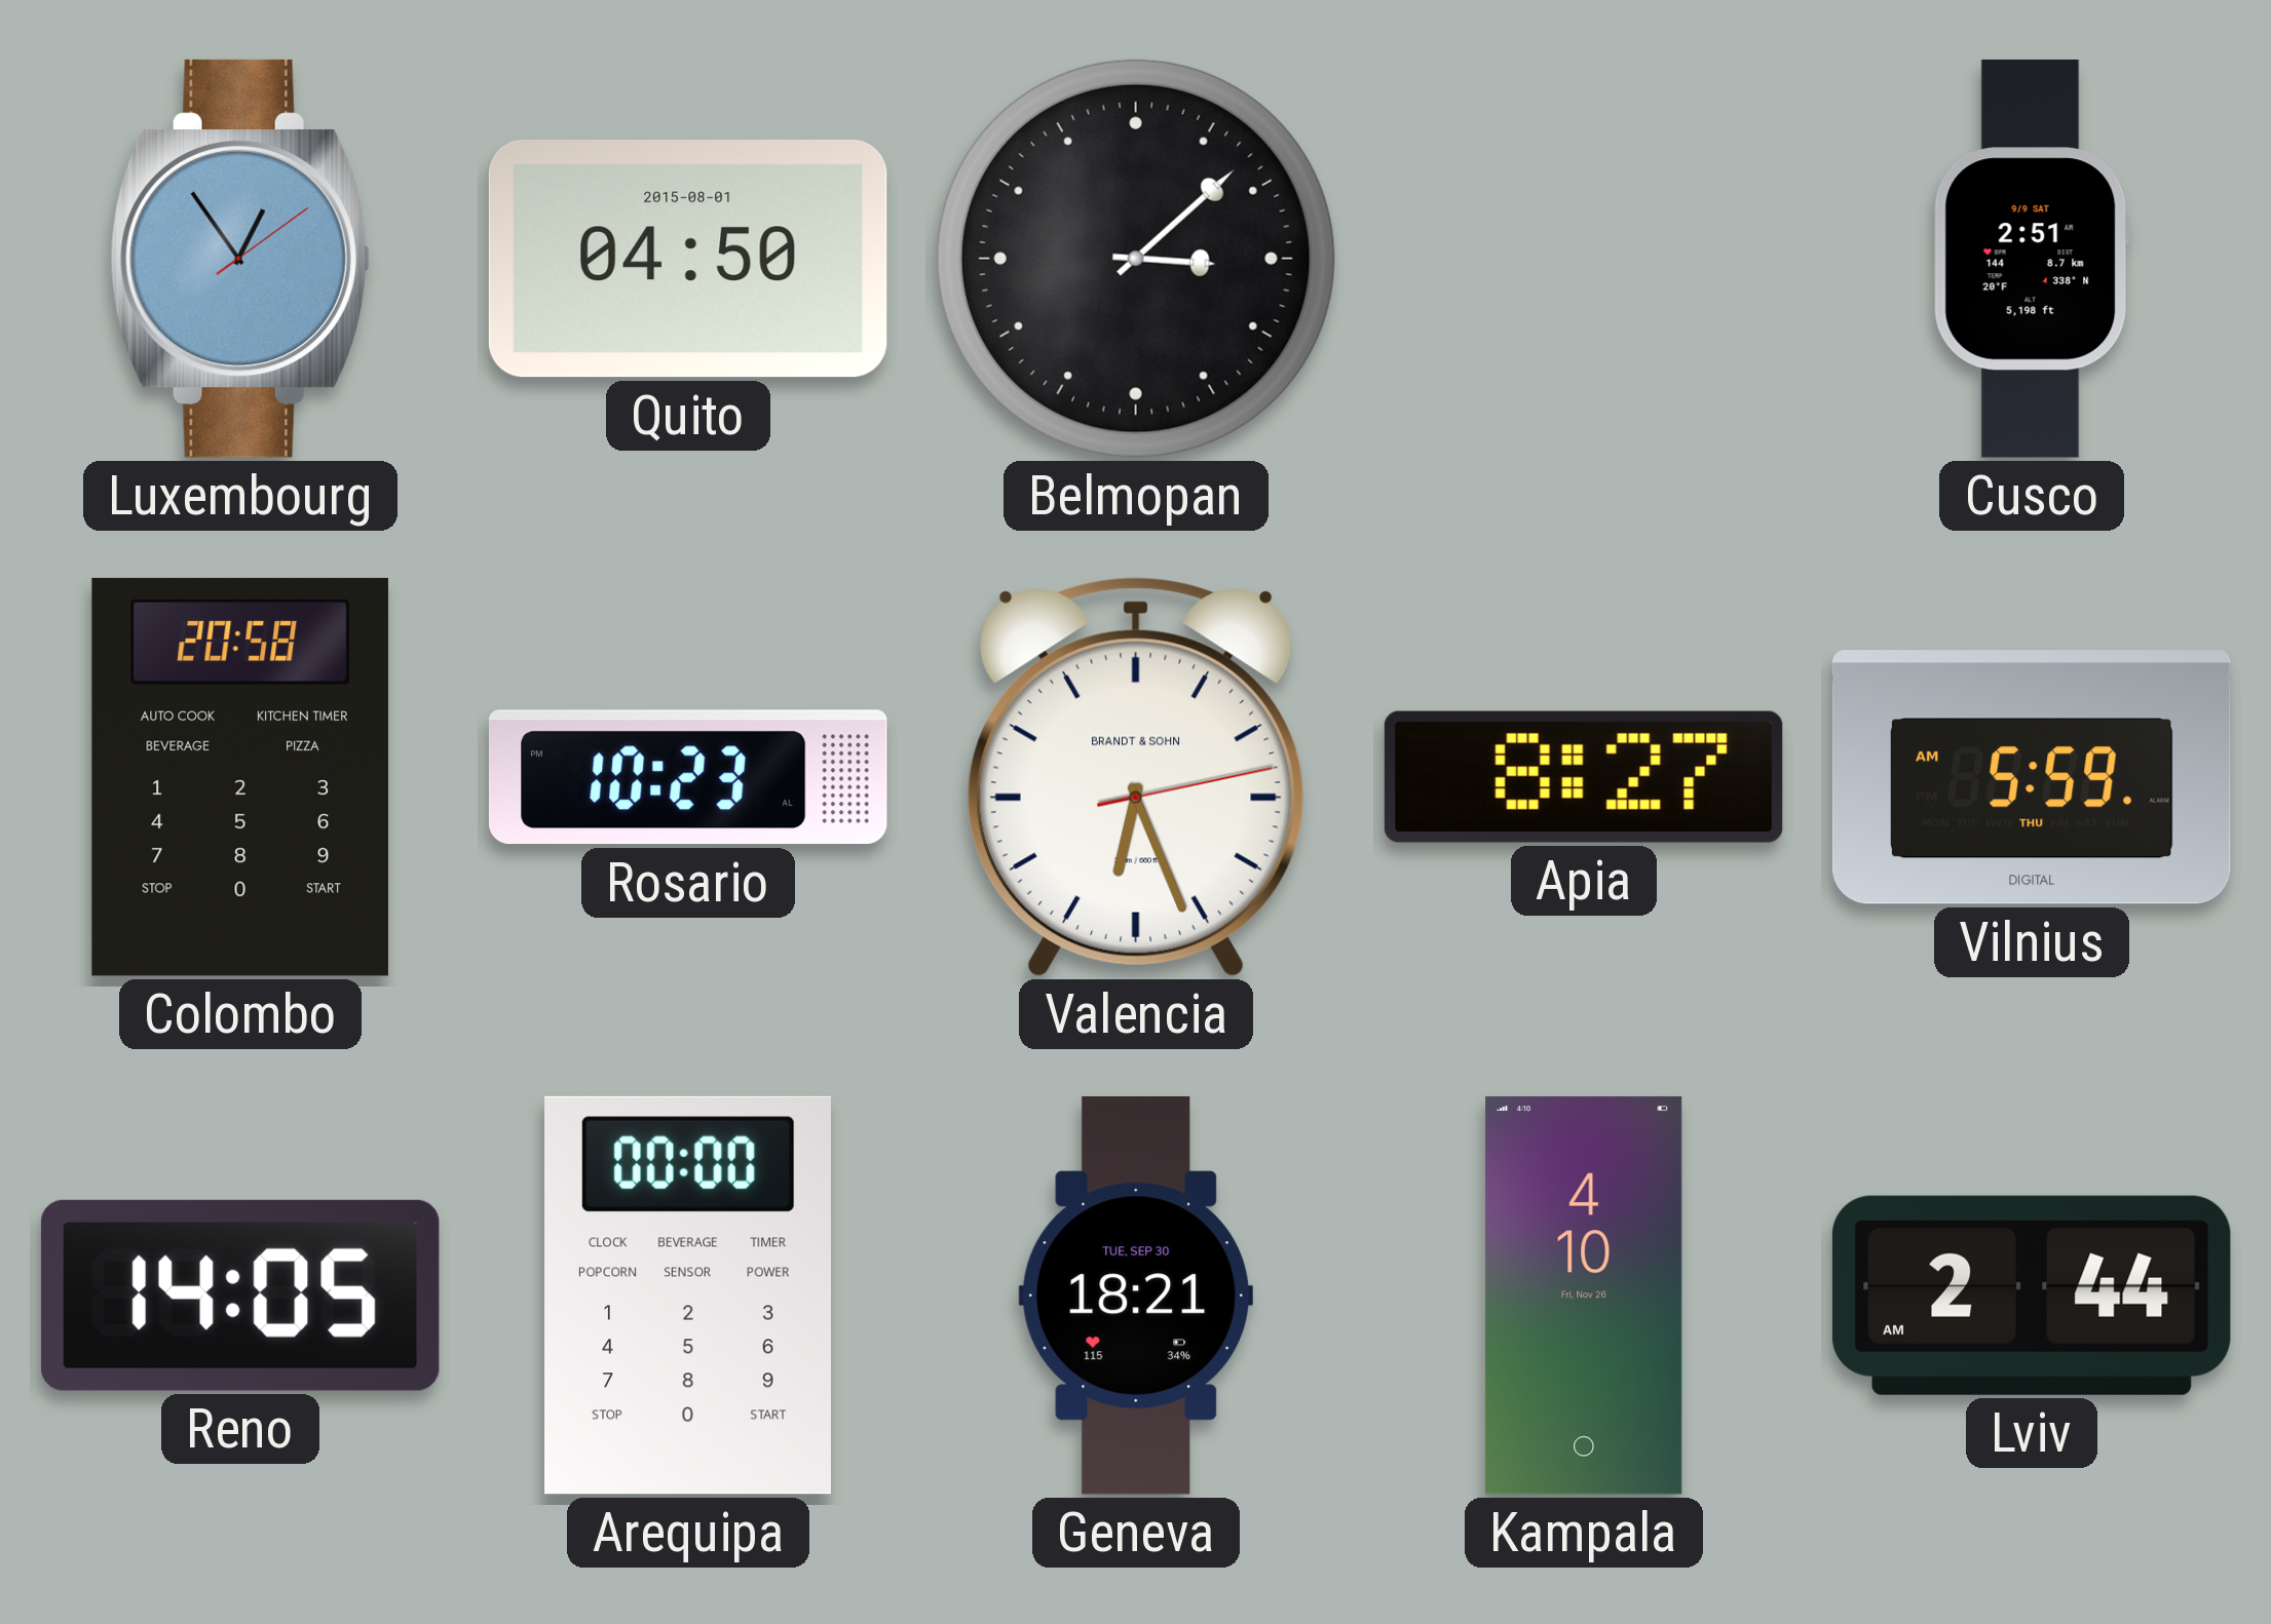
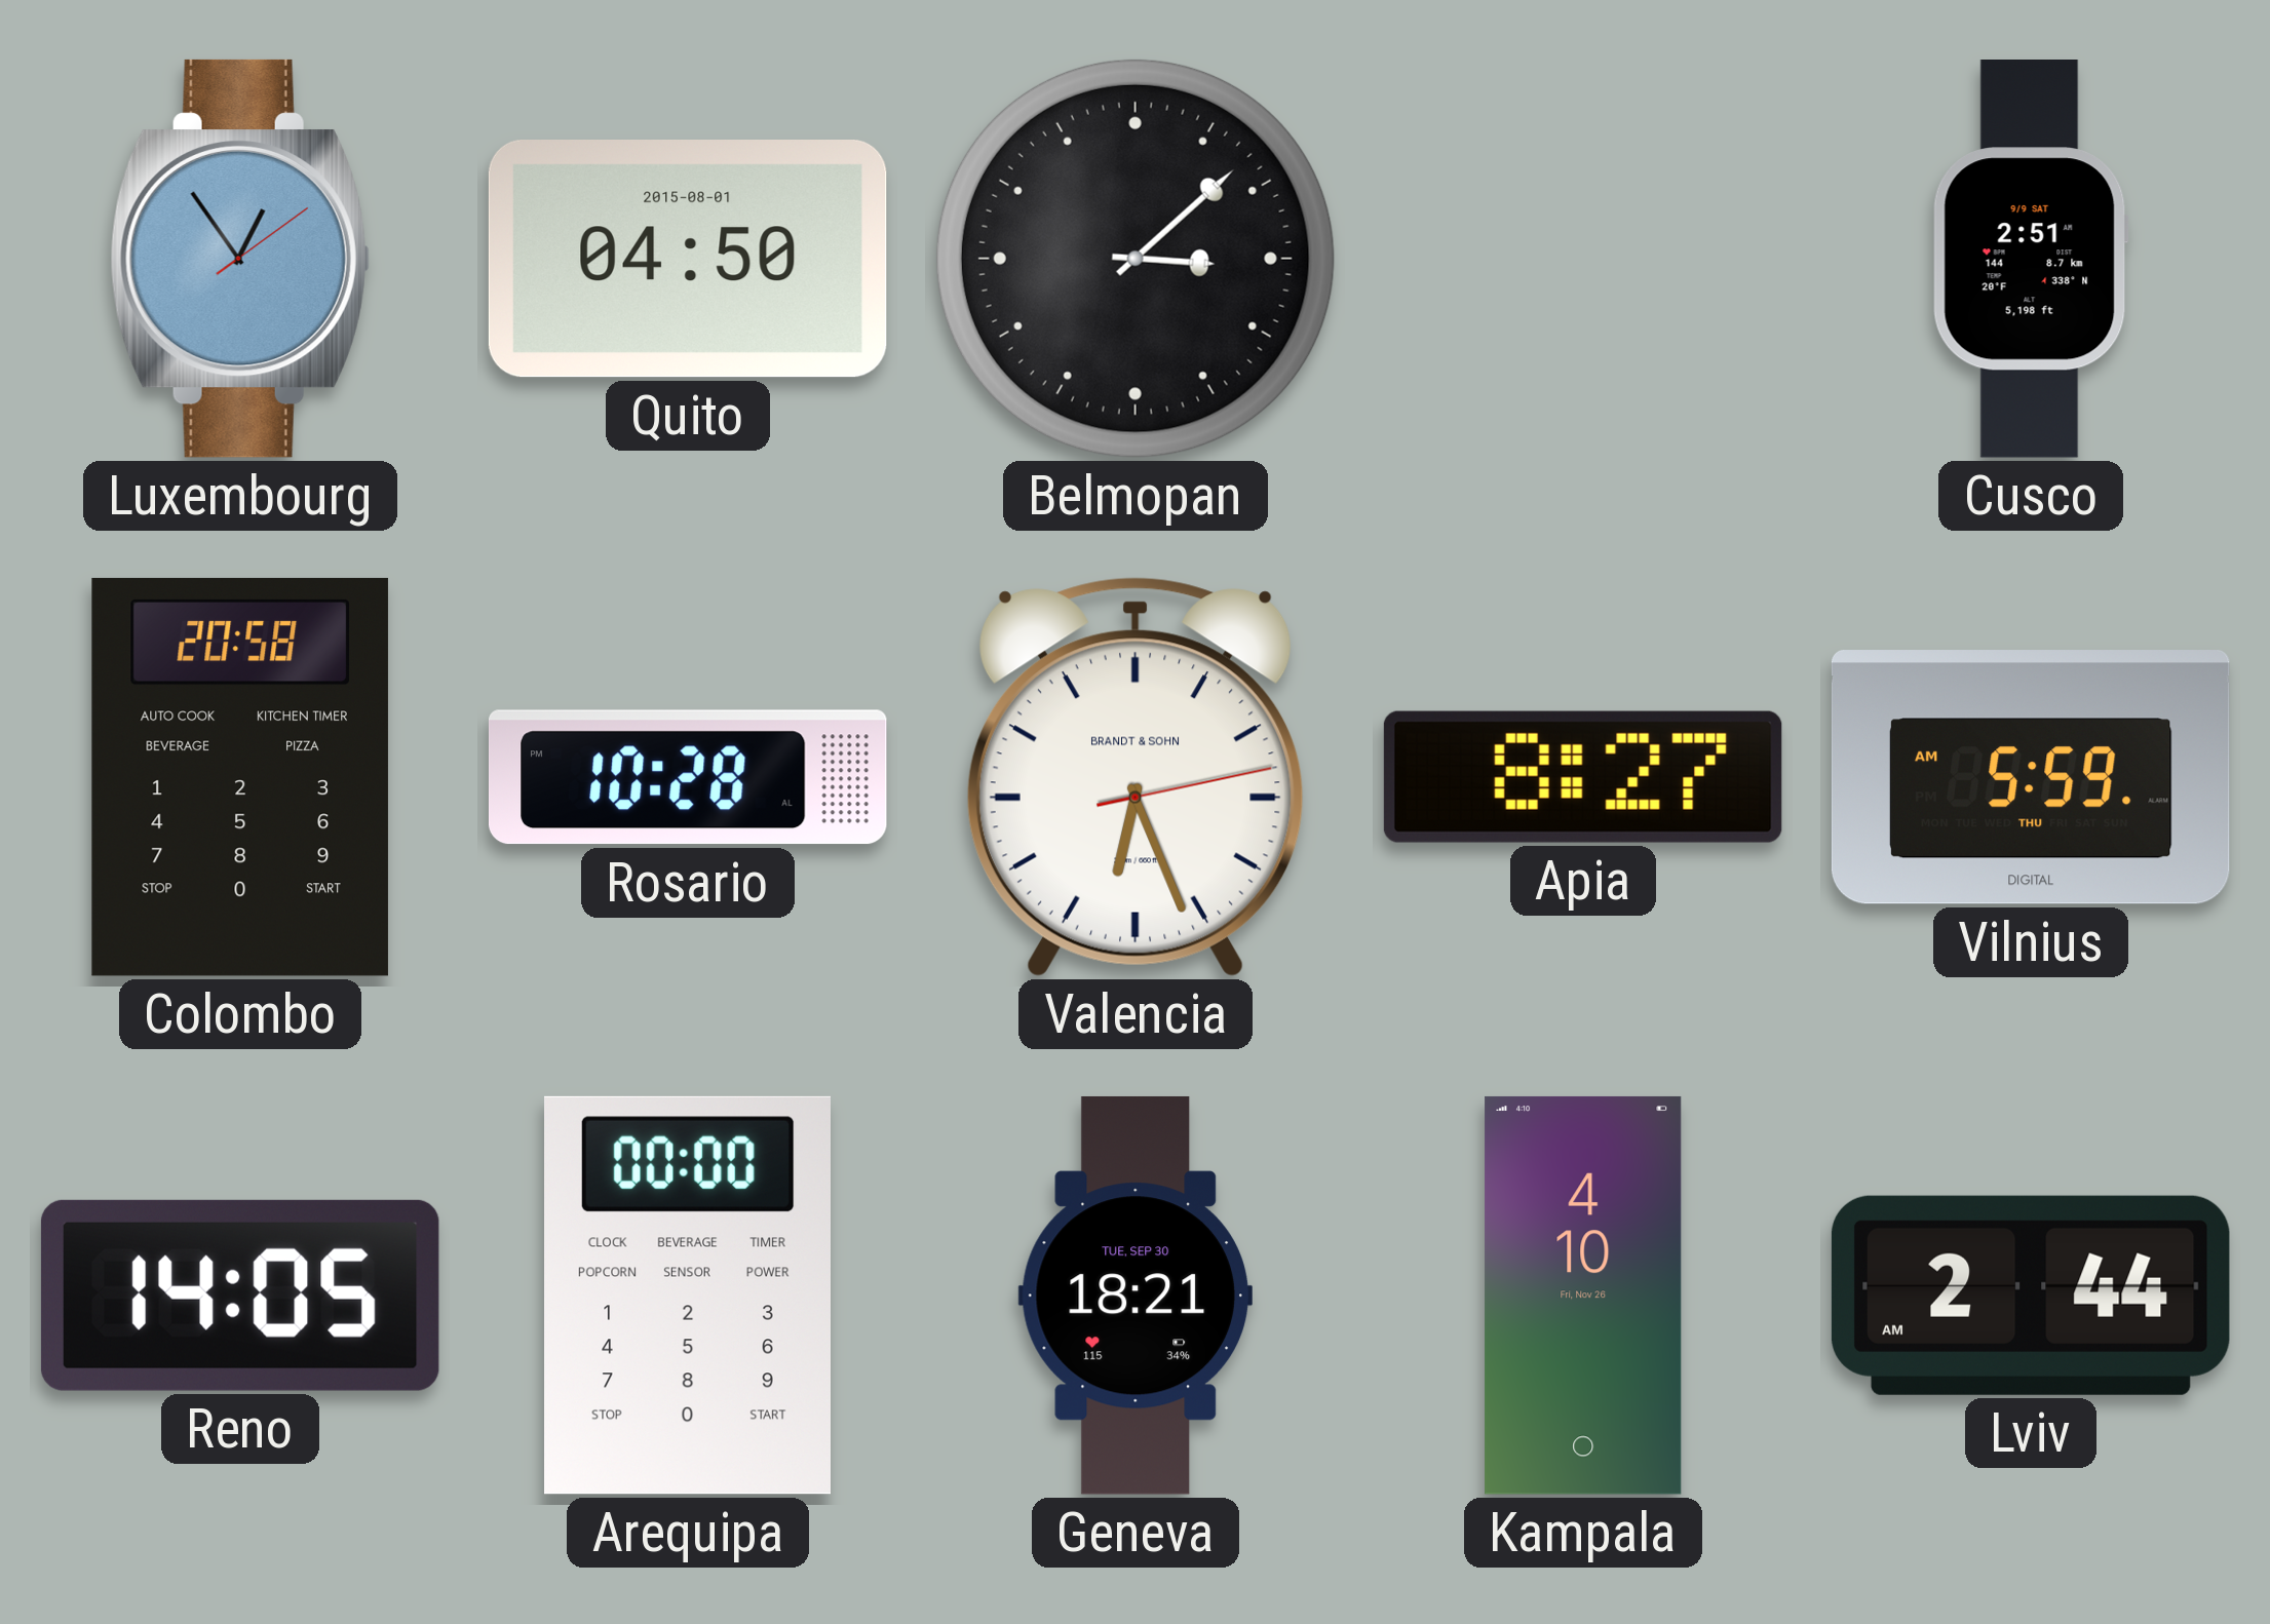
Rosario: 10:23 -> 10:28 (688, 777)
